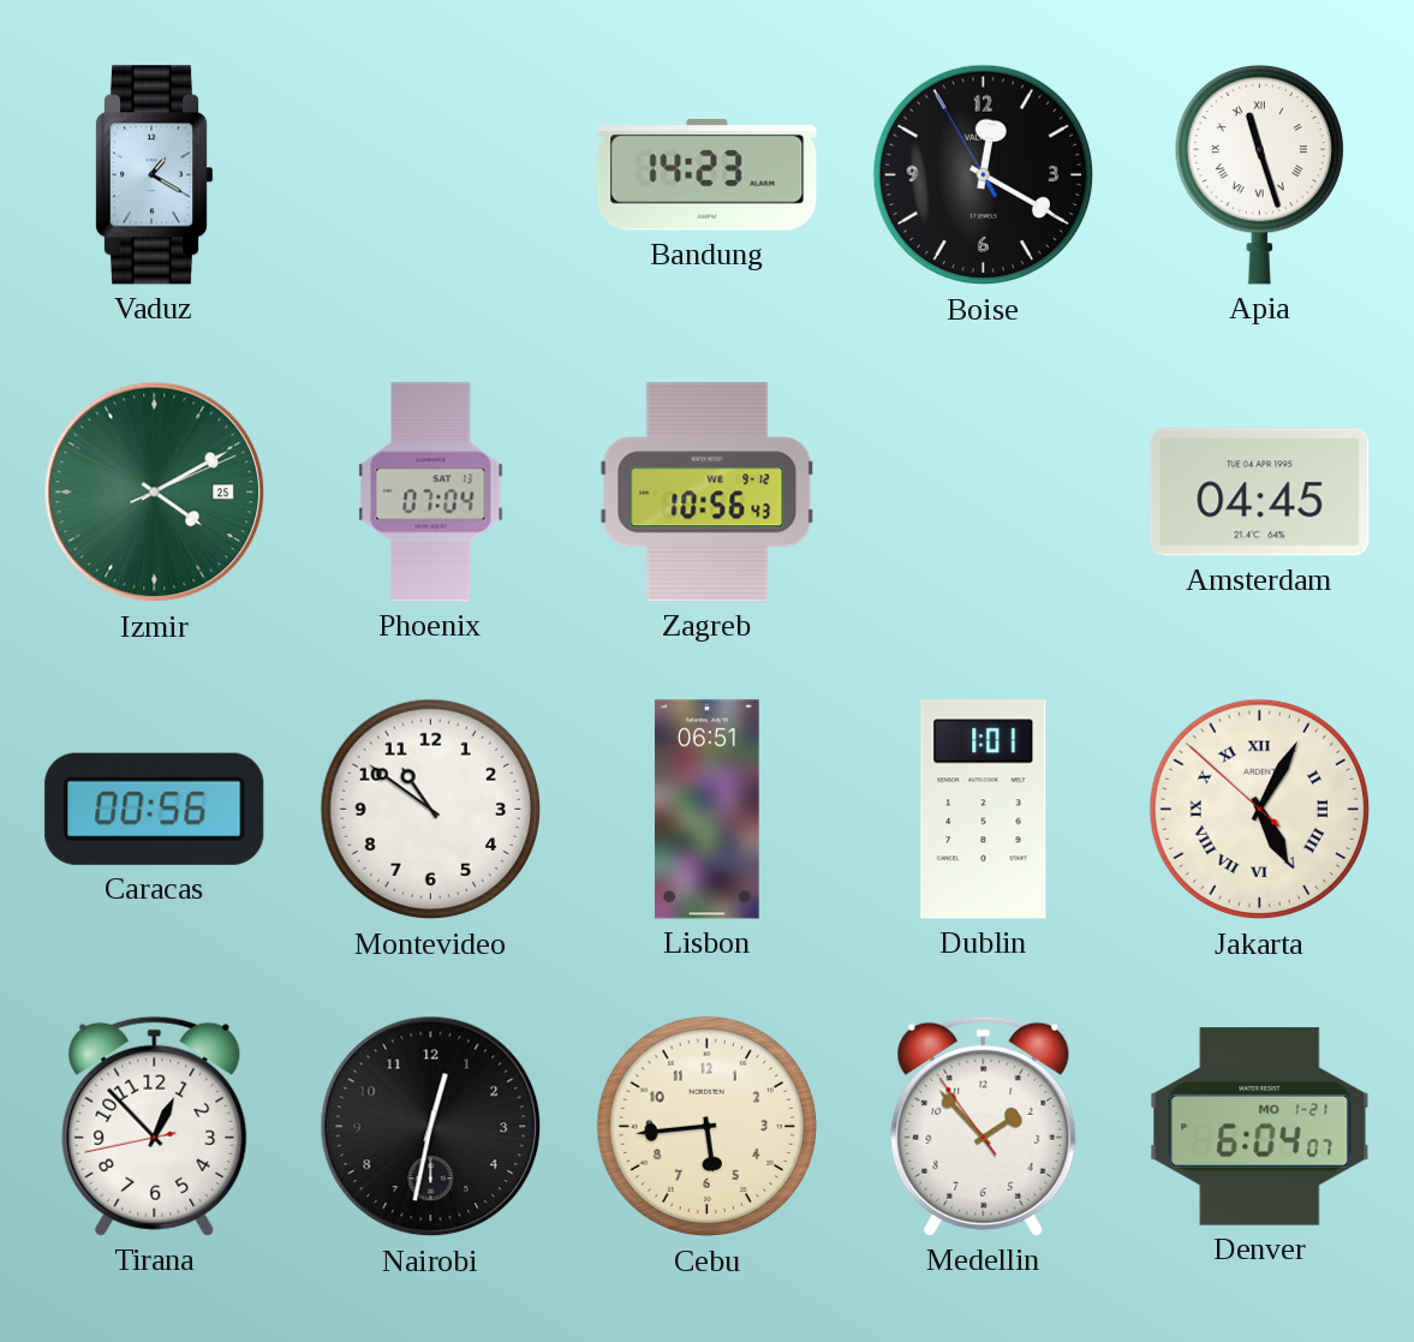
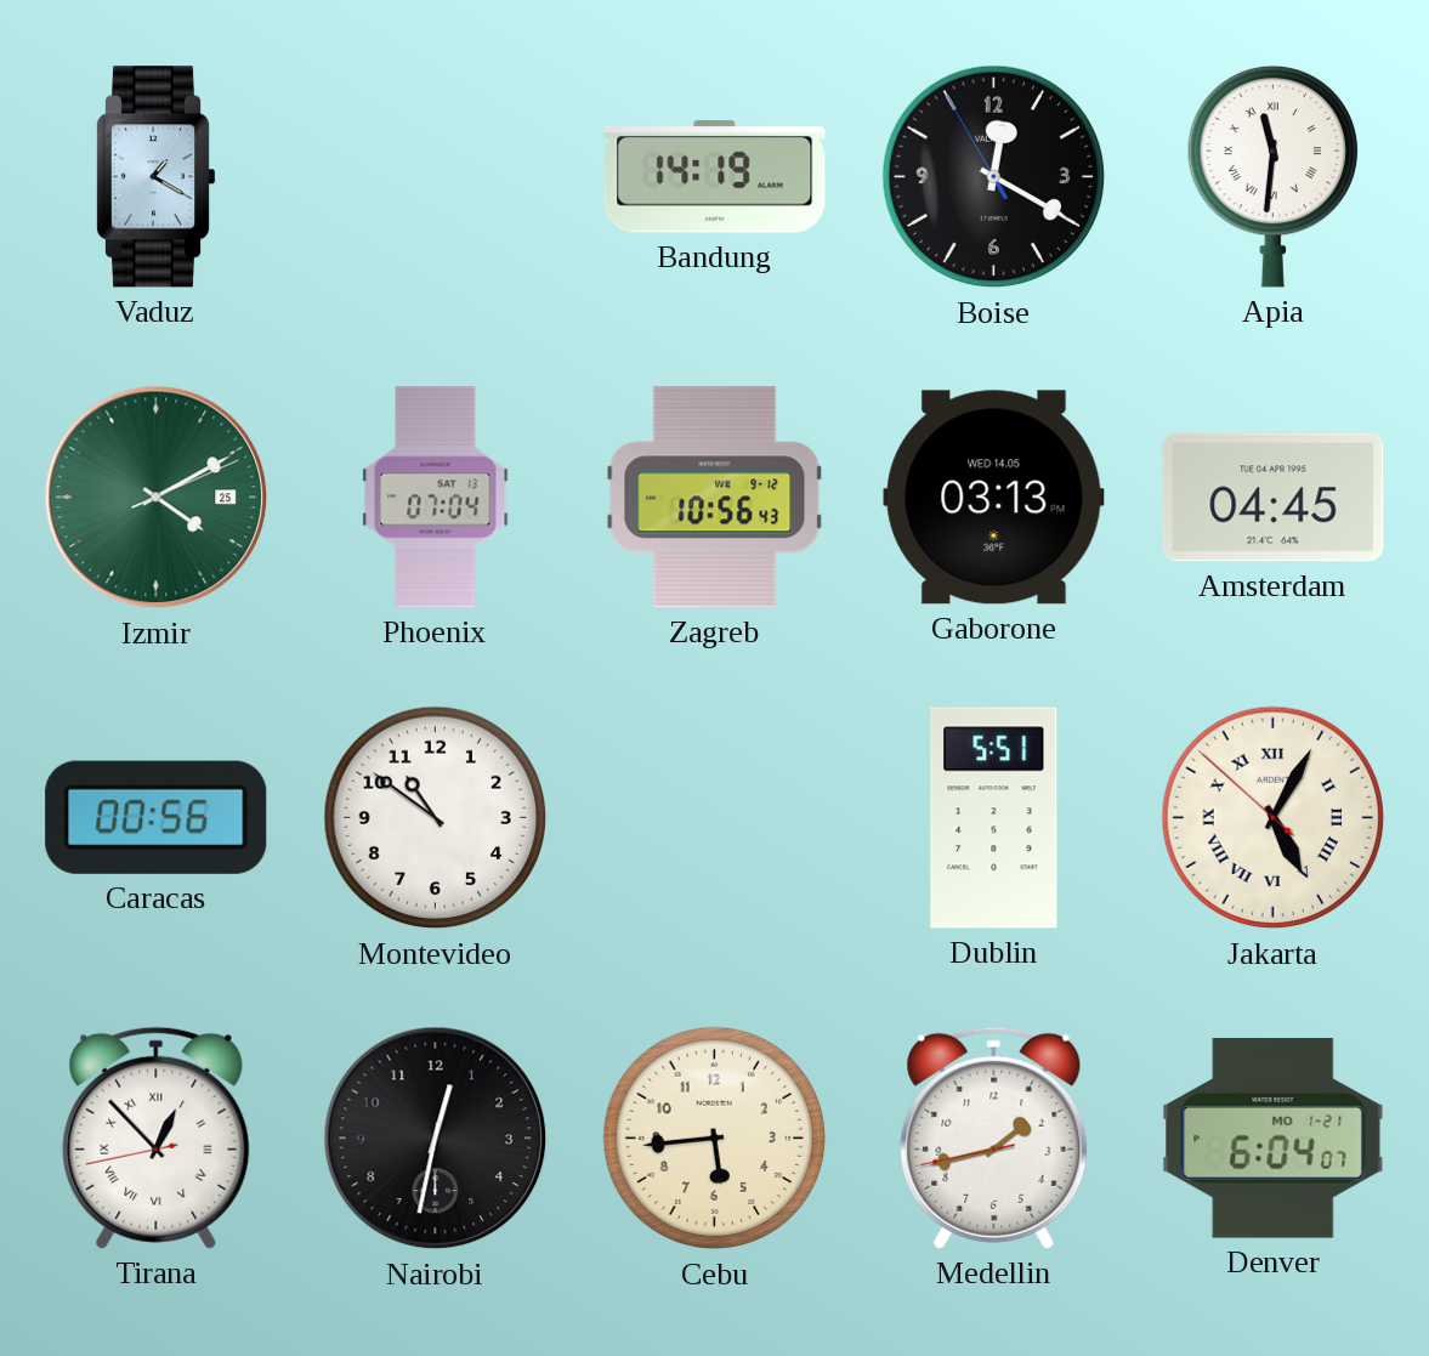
Bandung: 14:23 -> 14:19 (715, 177)
Apia: 11:27 -> 11:31 (1272, 176)
Gaborone: none -> 03:13 (994, 498)
Lisbon: 06:51 -> none (708, 810)
Dublin: 1:01 -> 5:51 (994, 818)
Tirana numerals: Arabic -> Roman (157, 1137)
Medellin: 1:52 -> 1:42 (994, 1137)
